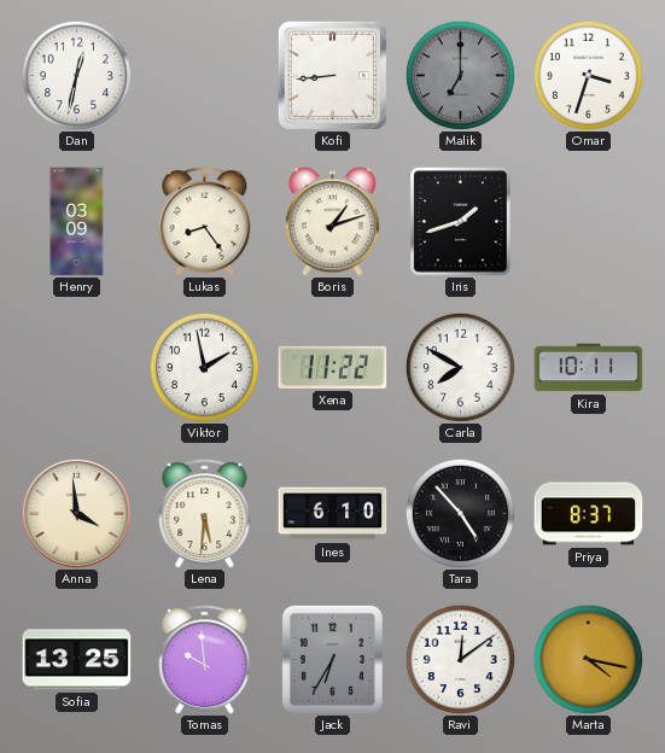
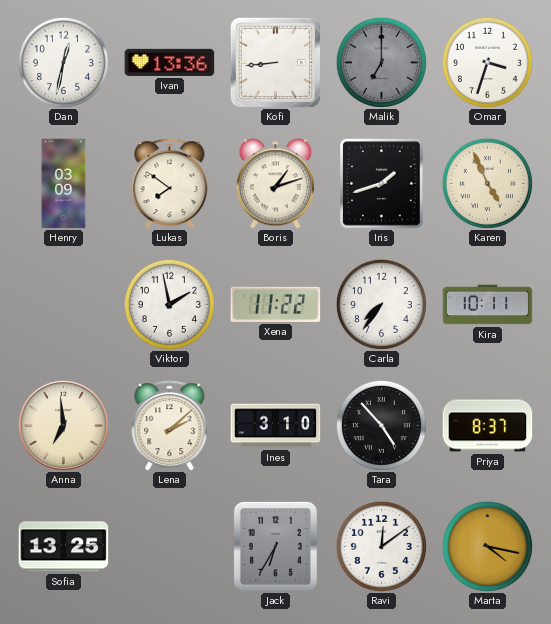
Ivan: none -> 13:36 (170, 62)
Lukas: 8:24 -> 7:51 (170, 184)
Karen: none -> 4:56 (487, 183)
Carla: 7:50 -> 7:36 (381, 304)
Anna: 3:59 -> 6:59 (63, 425)
Lena: 5:31 -> 2:08 (170, 426)
Ines: 6:10 -> 3:10 (276, 426)
Tomas: 9:59 -> none (205, 660)
